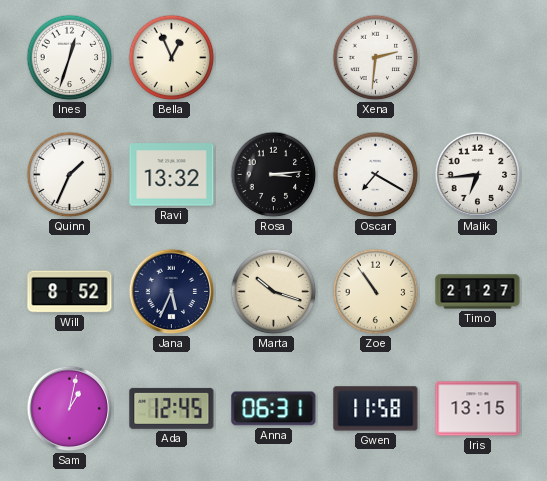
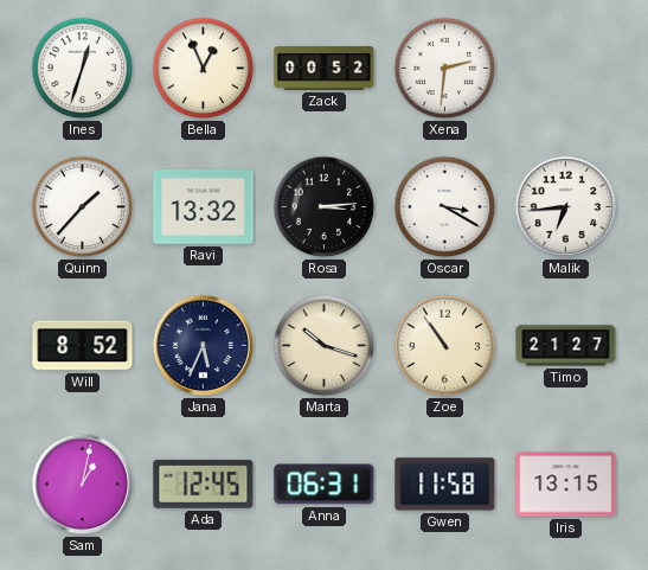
Zack: none -> 00:52 (325, 68)
Quinn: 1:34 -> 1:37 (83, 207)
Oscar: 7:20 -> 3:20 (445, 207)
